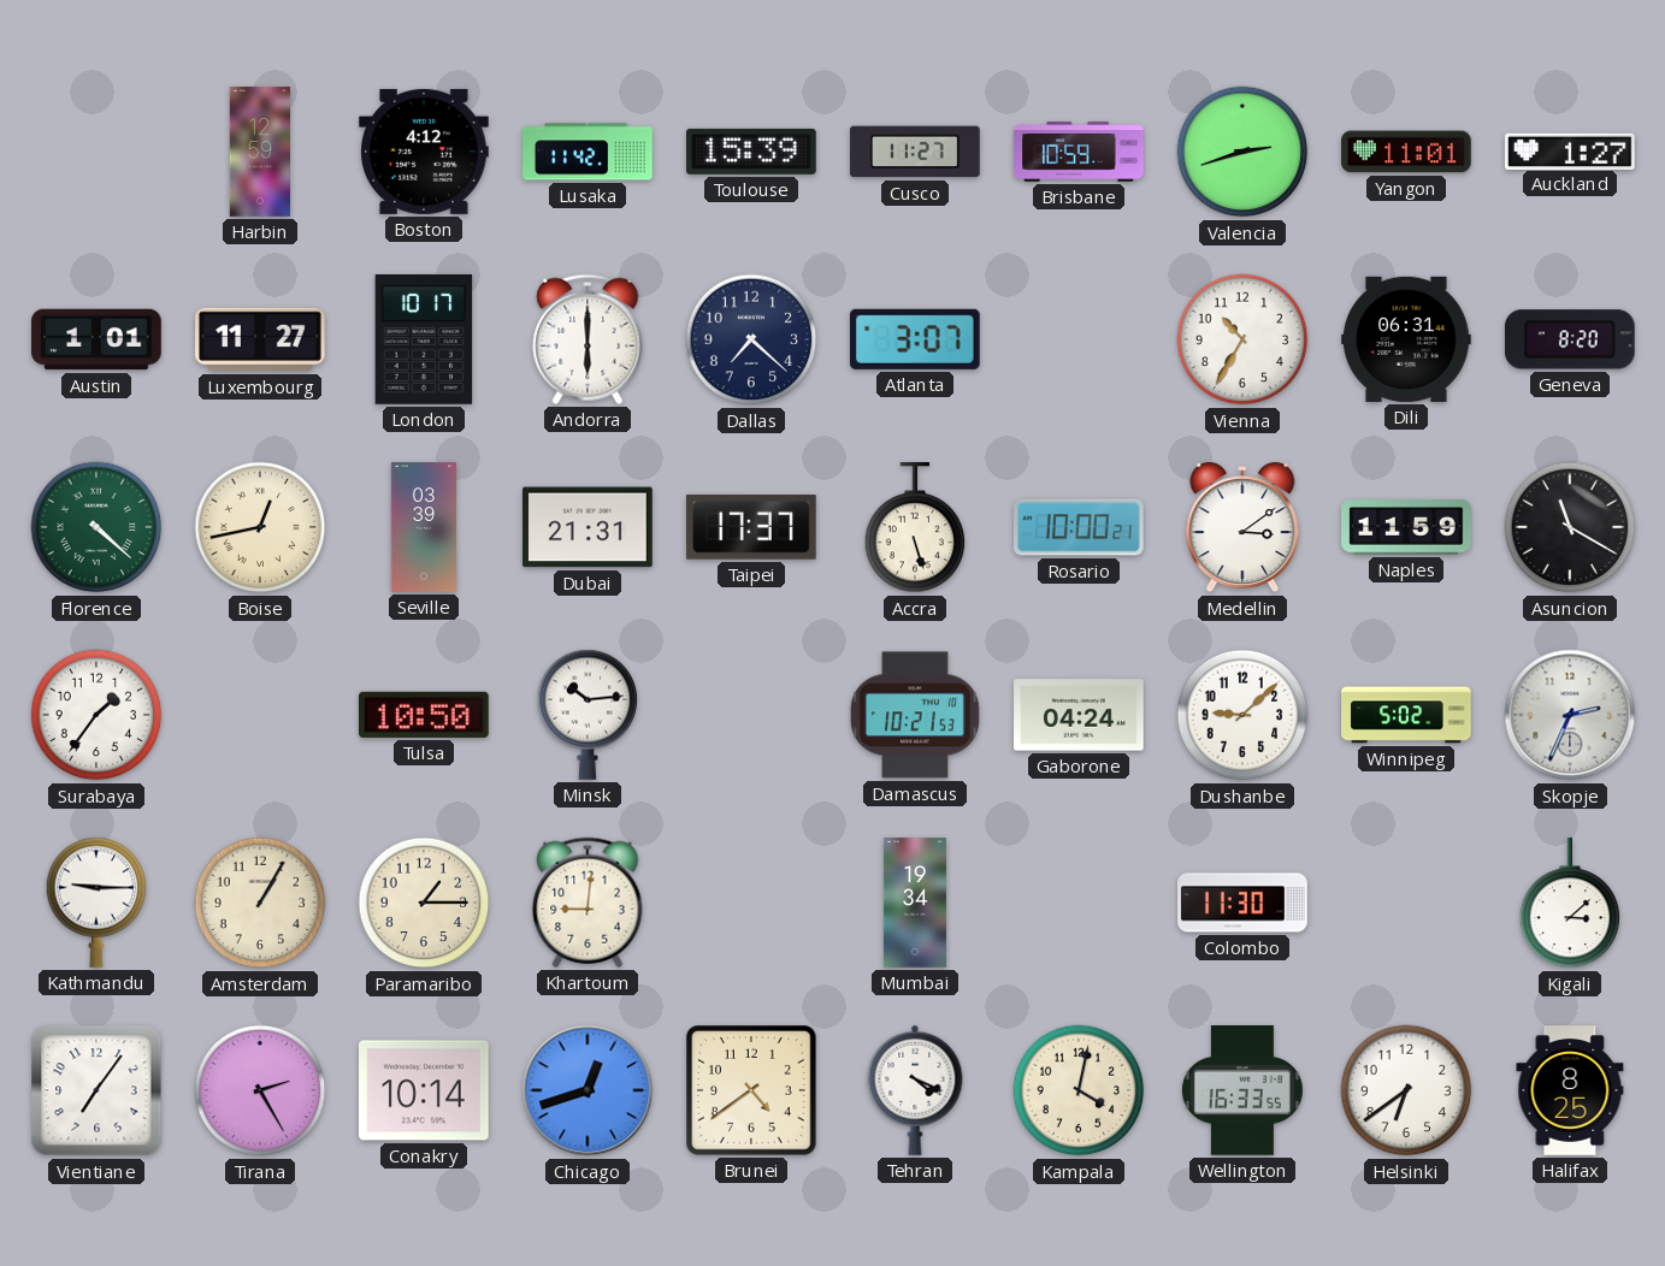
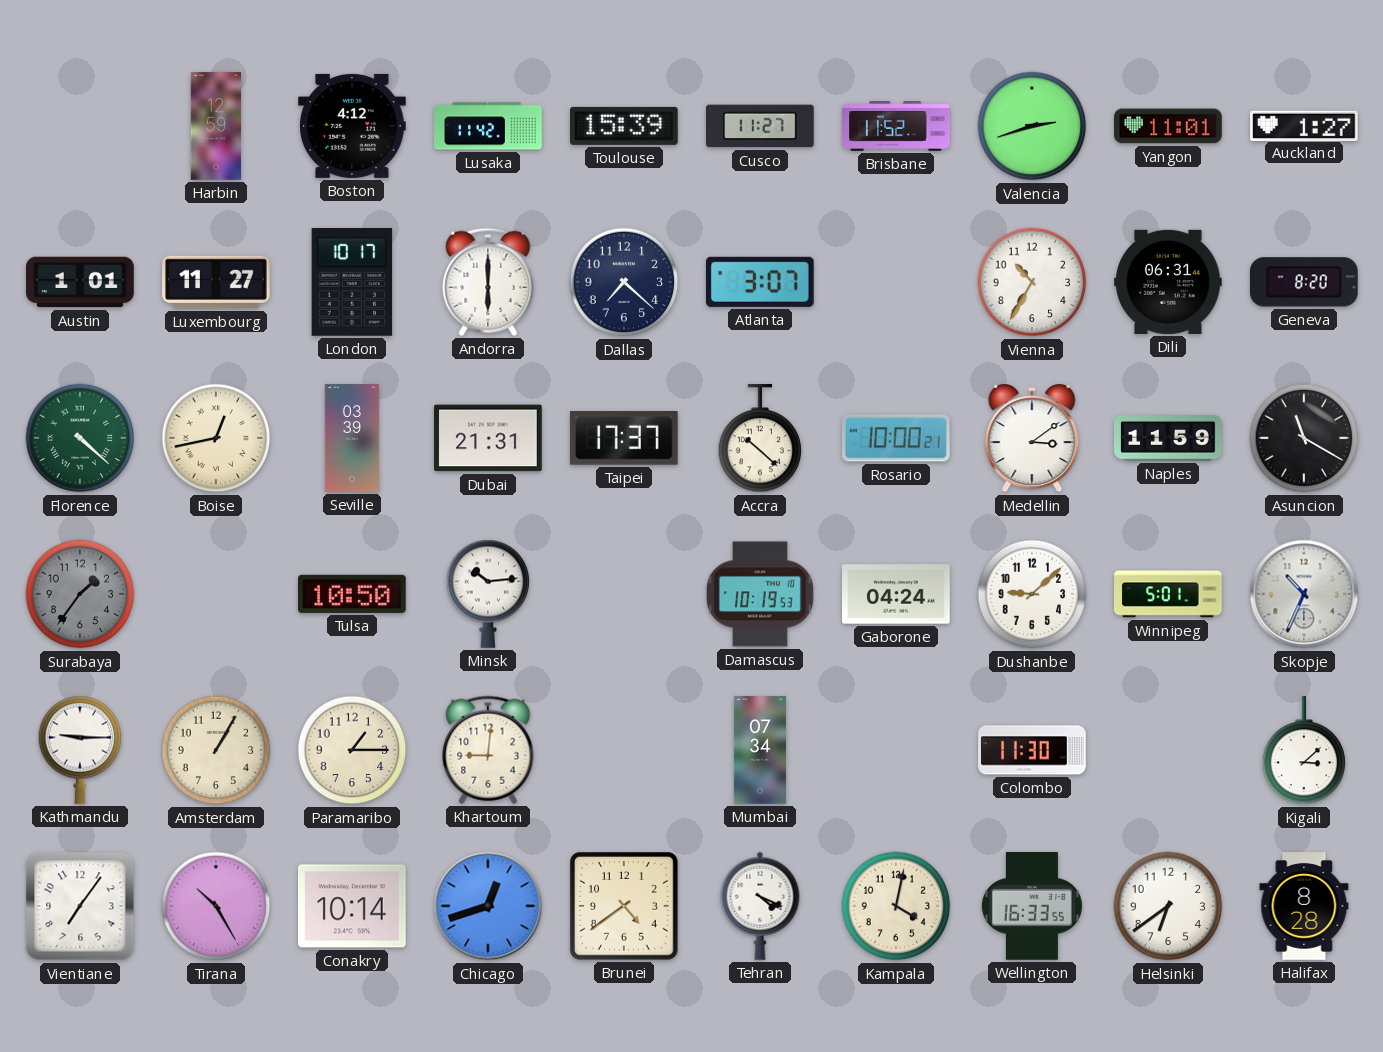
Brisbane: 10:59 -> 11:52 (896, 126)
Accra: 5:27 -> 10:22 (760, 439)
Surabaya dial: white -> grey (80, 594)
Damascus: 10:21 -> 10:19 (760, 594)
Winnipeg: 5:02 -> 5:01 (1168, 594)
Skopje: 2:34 -> 10:34 (1304, 594)
Mumbai: 19:34 -> 07:34 (760, 750)
Tirana: 2:25 -> 10:25 (216, 906)
Halifax: 8:25 -> 8:28 (1304, 906)
